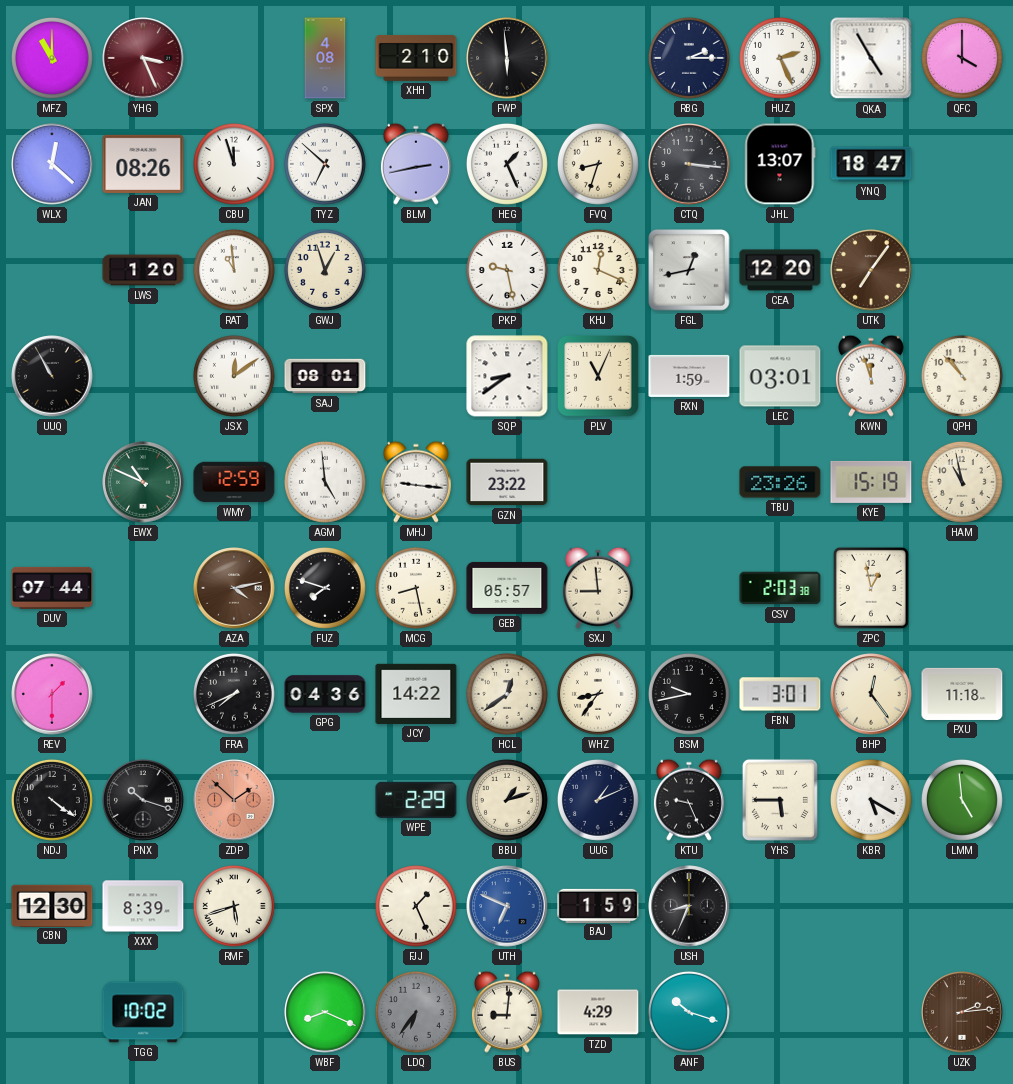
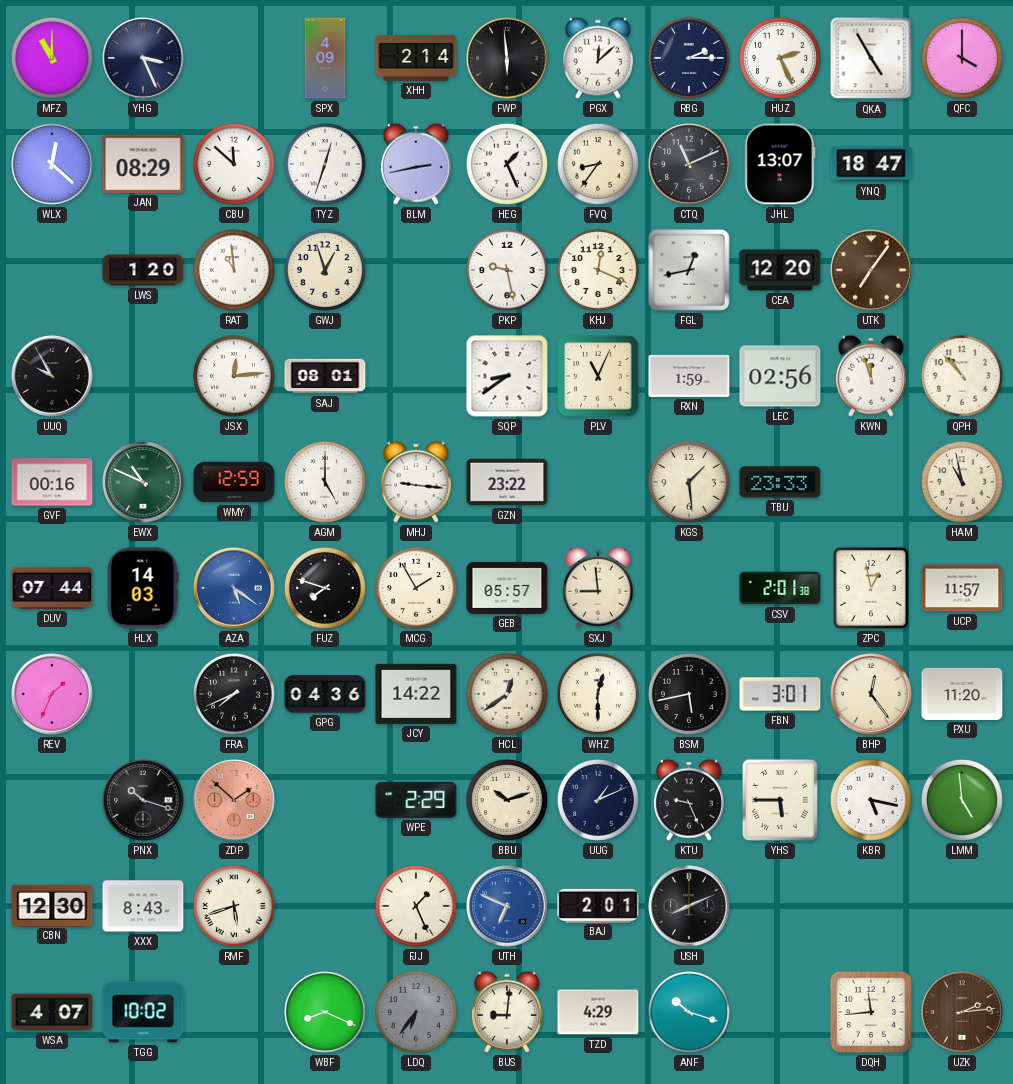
YHG dial: burgundy -> navy (143, 58)
SPX: 4:08 -> 4:09 (325, 58)
XHH: 2:10 -> 2:14 (416, 58)
PGX: none -> 12:08 (598, 58)
JAN: 08:26 -> 08:29 (143, 164)
CBU: 11:57 -> 11:52 (234, 164)
TYZ: 6:52 -> 12:33 (325, 164)
FVQ: 8:33 -> 8:36 (598, 164)
CTQ: 3:16 -> 11:11 (689, 164)
UUQ: 10:55 -> 9:55 (52, 376)
JSX: 12:09 -> 12:14 (234, 376)
LEC: 03:01 -> 02:56 (780, 376)
GVF: none -> 00:16 (52, 482)
AGM: 4:59 -> 5:00 (325, 482)
KGS: none -> 1:29 (689, 482)
TBU: 23:26 -> 23:33 (780, 482)
KYE: 15:19 -> none (871, 482)
HLX: none -> 14:03 (143, 588)
AZA: 4:13 -> 5:21 (234, 588)
AZA dial: brown -> blue (234, 588)
MCG: 8:28 -> 1:55 (416, 588)
CSV: 2:03 -> 2:01 (780, 588)
UCP: none -> 11:57 (962, 588)
REV: 1:30 -> 1:34 (52, 694)
WHZ: 8:36 -> 12:30 (598, 694)
BSM: 9:43 -> 5:43 (689, 694)
PXU: 11:18 -> 11:20 (962, 694)
NDJ: 4:21 -> none (52, 800)
BBU: 1:12 -> 10:12 (507, 800)
KBR: 5:20 -> 5:17 (871, 800)
XXX: 8:39 -> 8:43 (143, 906)
BAJ: 1:59 -> 2:01 (598, 905)
USH: 8:34 -> 8:11 (689, 906)
WSA: none -> 4:07 (52, 1012)
DQH: none -> 11:44 (871, 1012)
